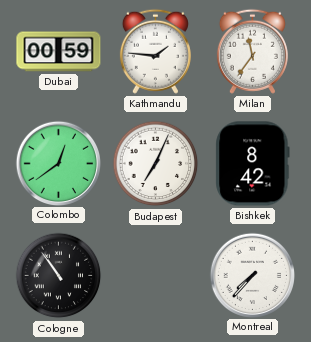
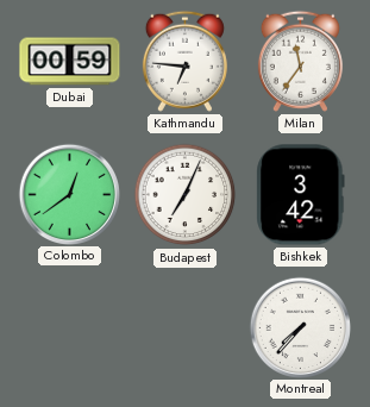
Kathmandu: 1:46 -> 6:46 (184, 61)
Bishkek: 8:42 -> 3:42 (301, 195)
Cologne: 10:54 -> none (59, 276)
